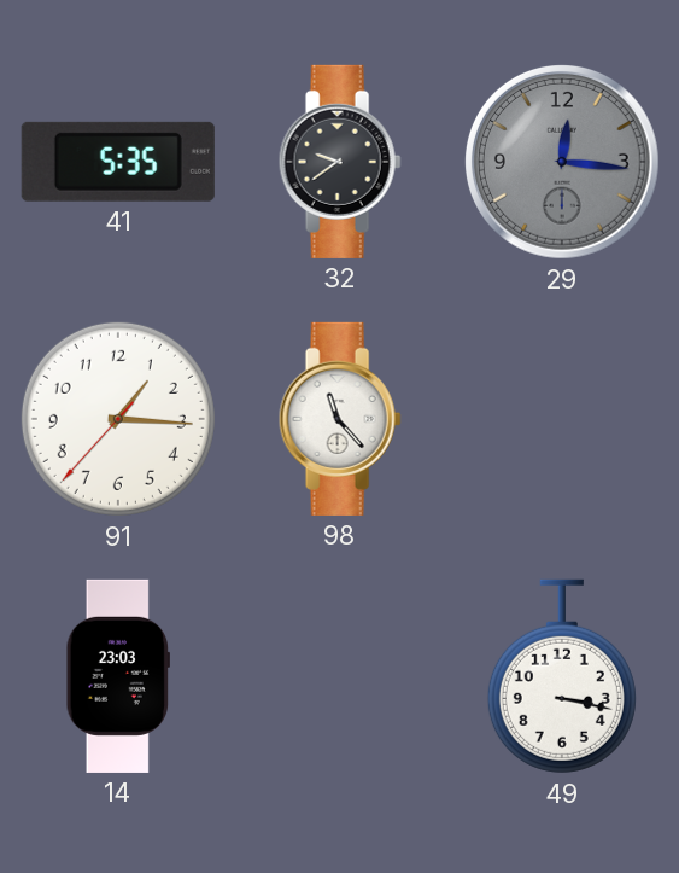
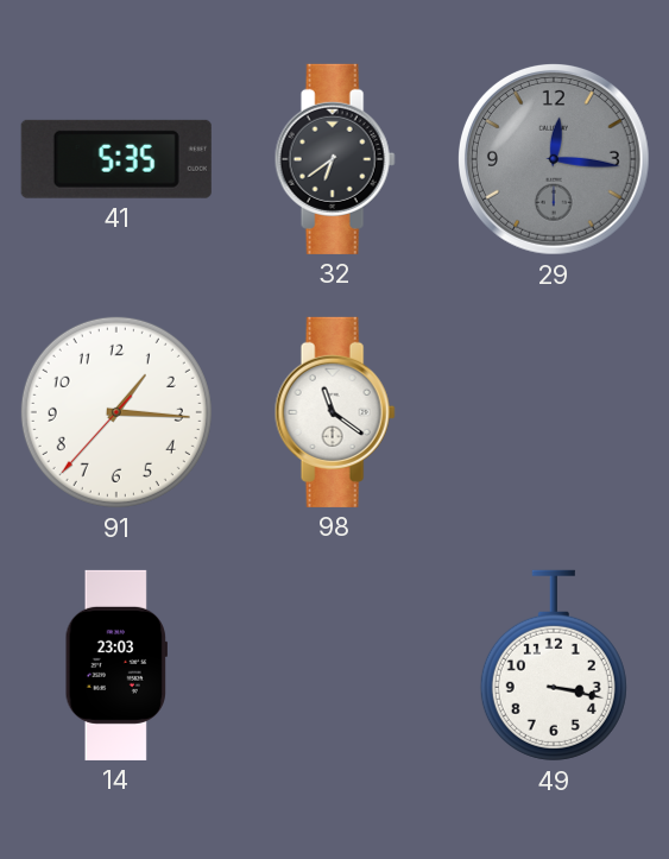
32: 9:39 -> 6:39 (335, 159)
98: 11:23 -> 11:21 (335, 412)
